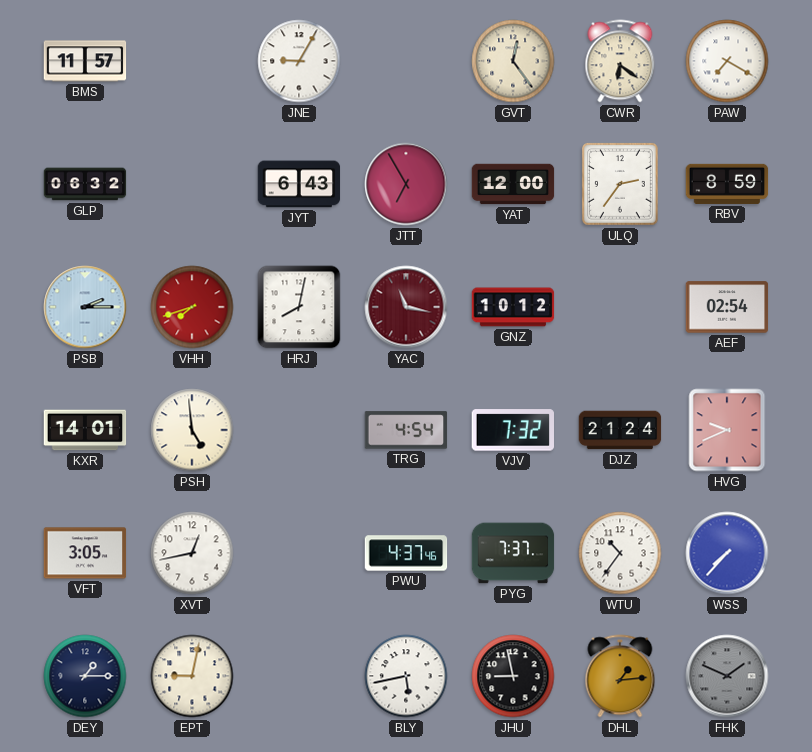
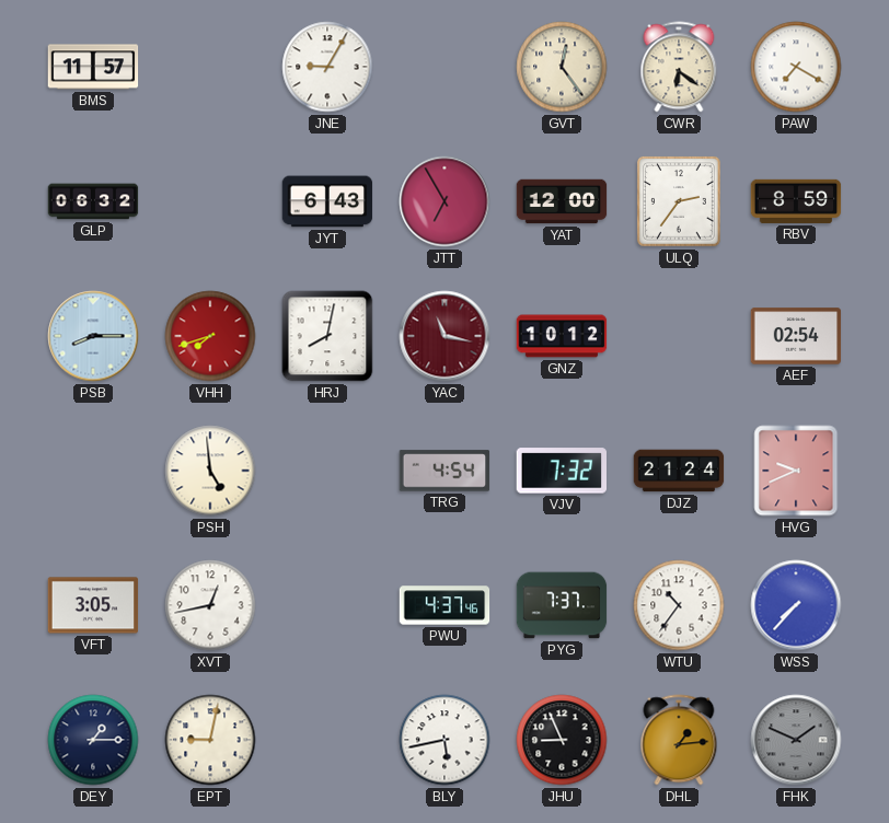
PSB: 2:15 -> 8:15 (93, 336)
KXR: 14:01 -> none (85, 430)
JHU: 8:58 -> 8:56 (562, 740)
